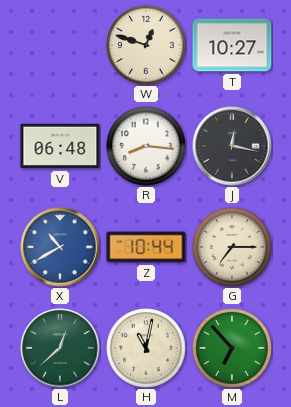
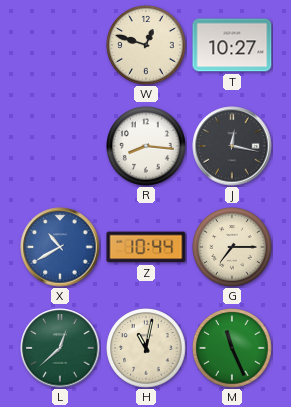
V: 06:48 -> none (60, 146)
M: 6:53 -> 11:26 (232, 348)
